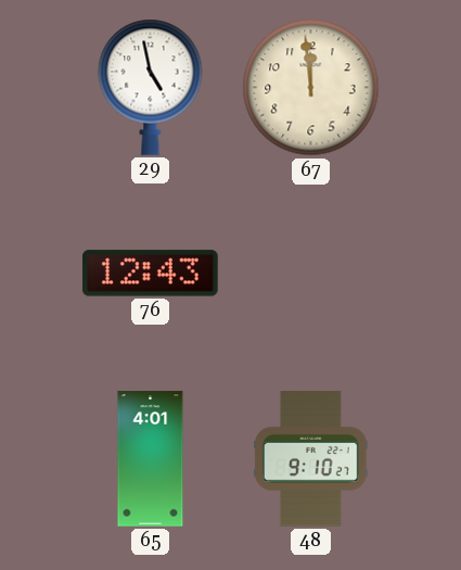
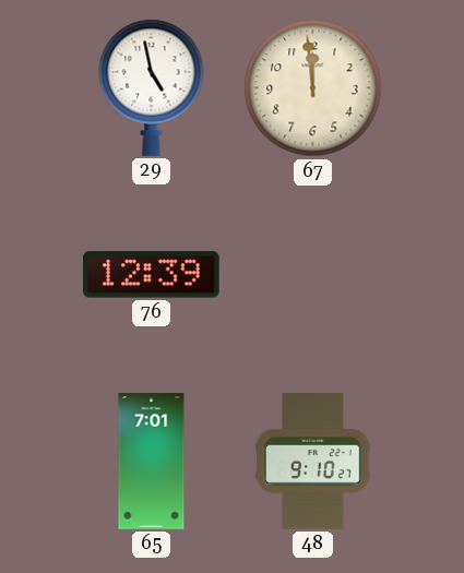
76: 12:43 -> 12:39 (152, 275)
65: 4:01 -> 7:01 (152, 462)
